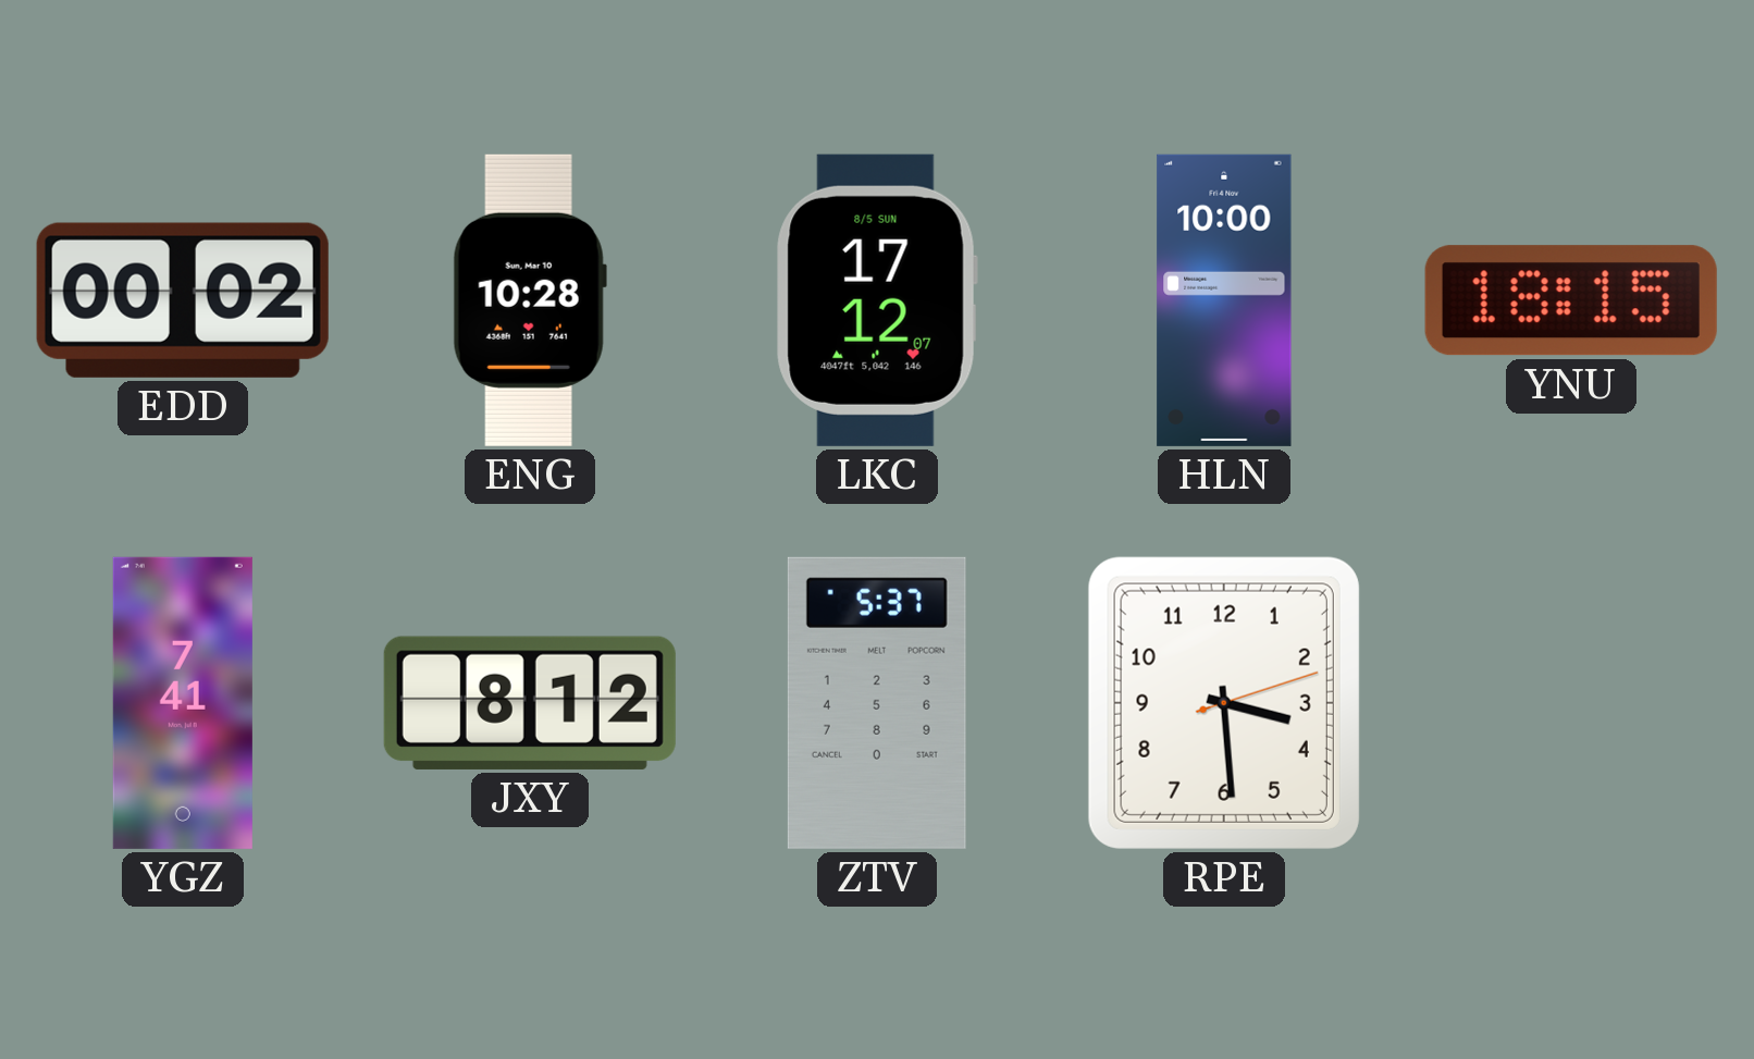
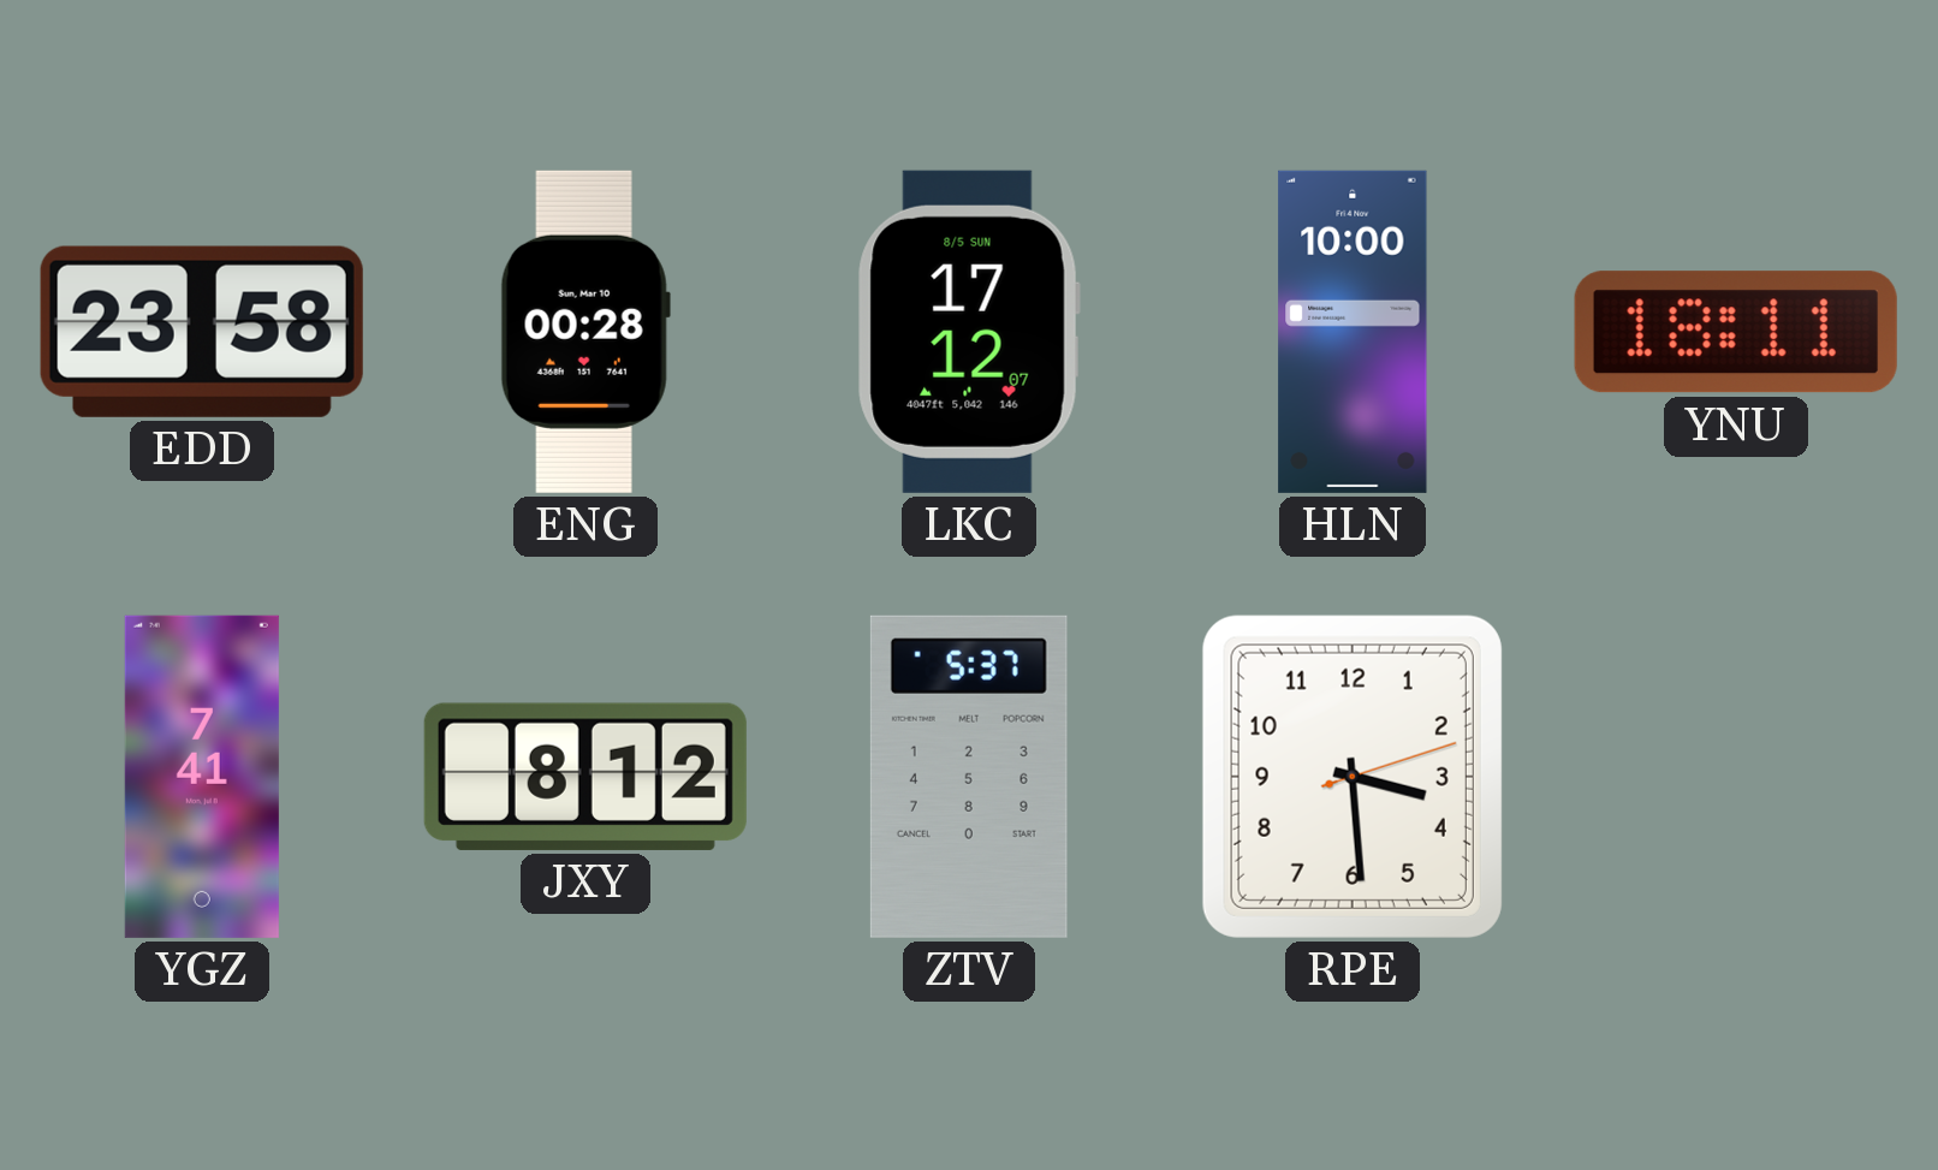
EDD: 00:02 -> 23:58 (202, 332)
ENG: 10:28 -> 00:28 (585, 332)
YNU: 18:15 -> 18:11 (1736, 332)
